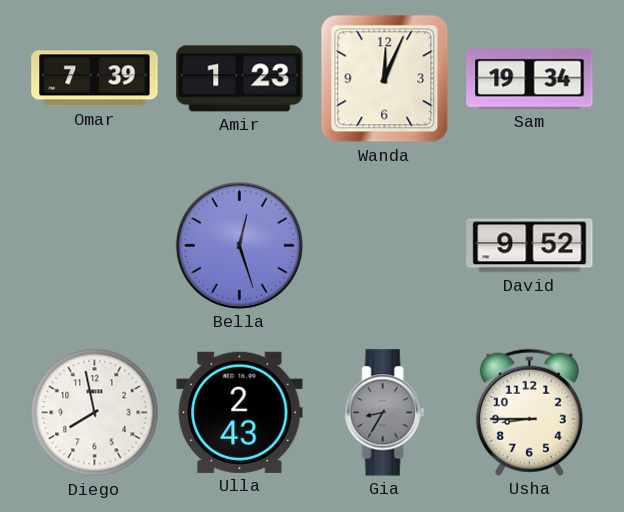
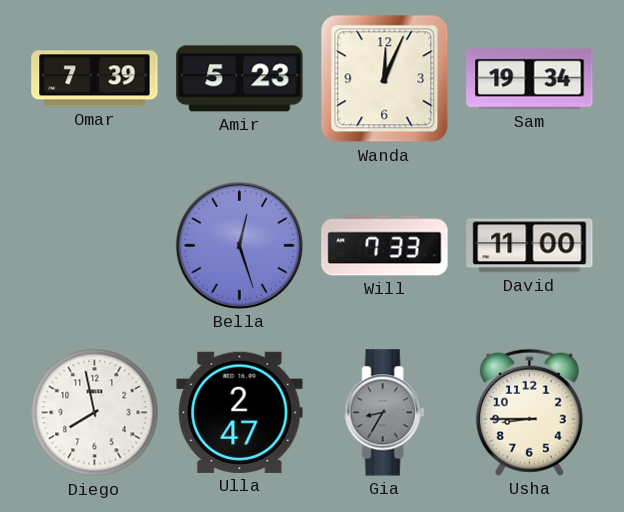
Amir: 1:23 -> 5:23 (240, 79)
Will: none -> 7:33 (385, 246)
David: 9:52 -> 11:00 (530, 246)
Ulla: 2:43 -> 2:47 (240, 412)
